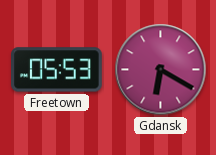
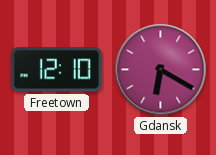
Freetown: 05:53 -> 12:10 (57, 70)
